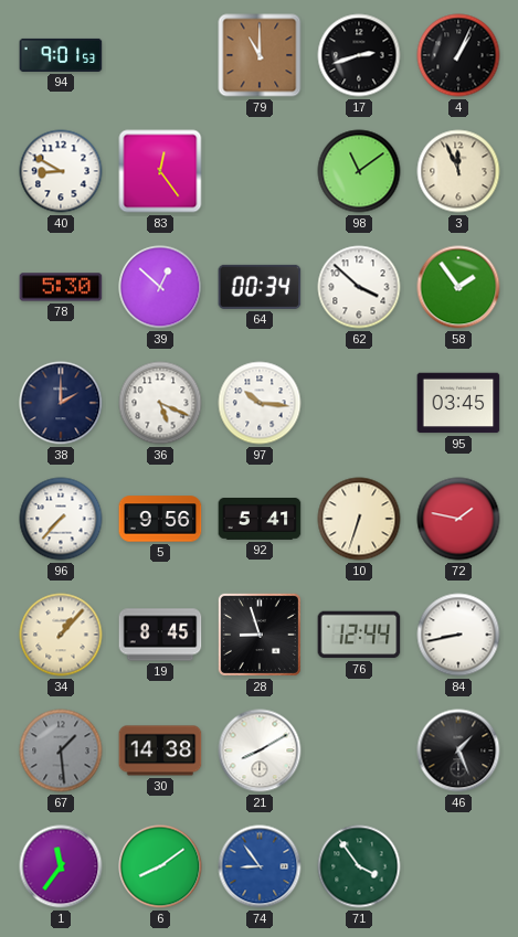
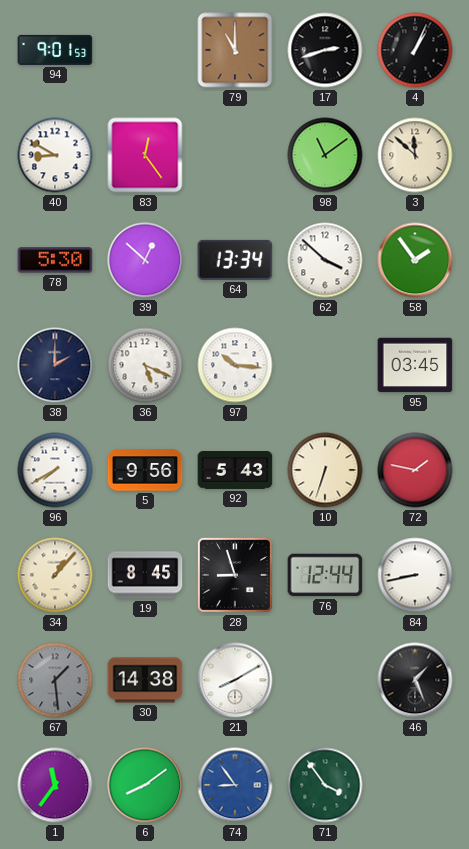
3: 11:56 -> 11:52 (415, 155)
64: 00:34 -> 13:34 (235, 260)
96: 7:37 -> 7:40 (55, 470)
92: 5:41 -> 5:43 (235, 471)
